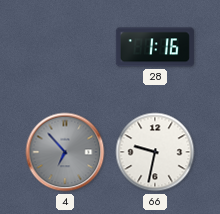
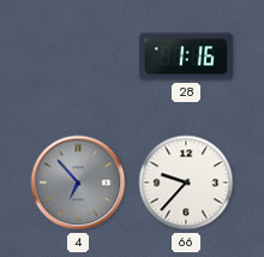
66: 9:32 -> 9:37 (186, 183)
